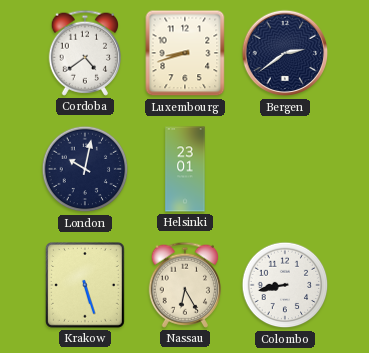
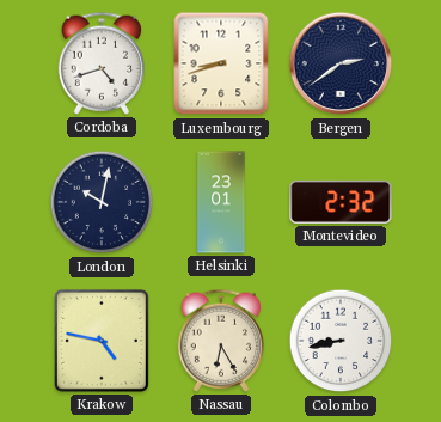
Cordoba: 4:39 -> 4:42 (100, 63)
Montevideo: none -> 2:32 (341, 202)
Krakow: 5:27 -> 4:47 (102, 342)
